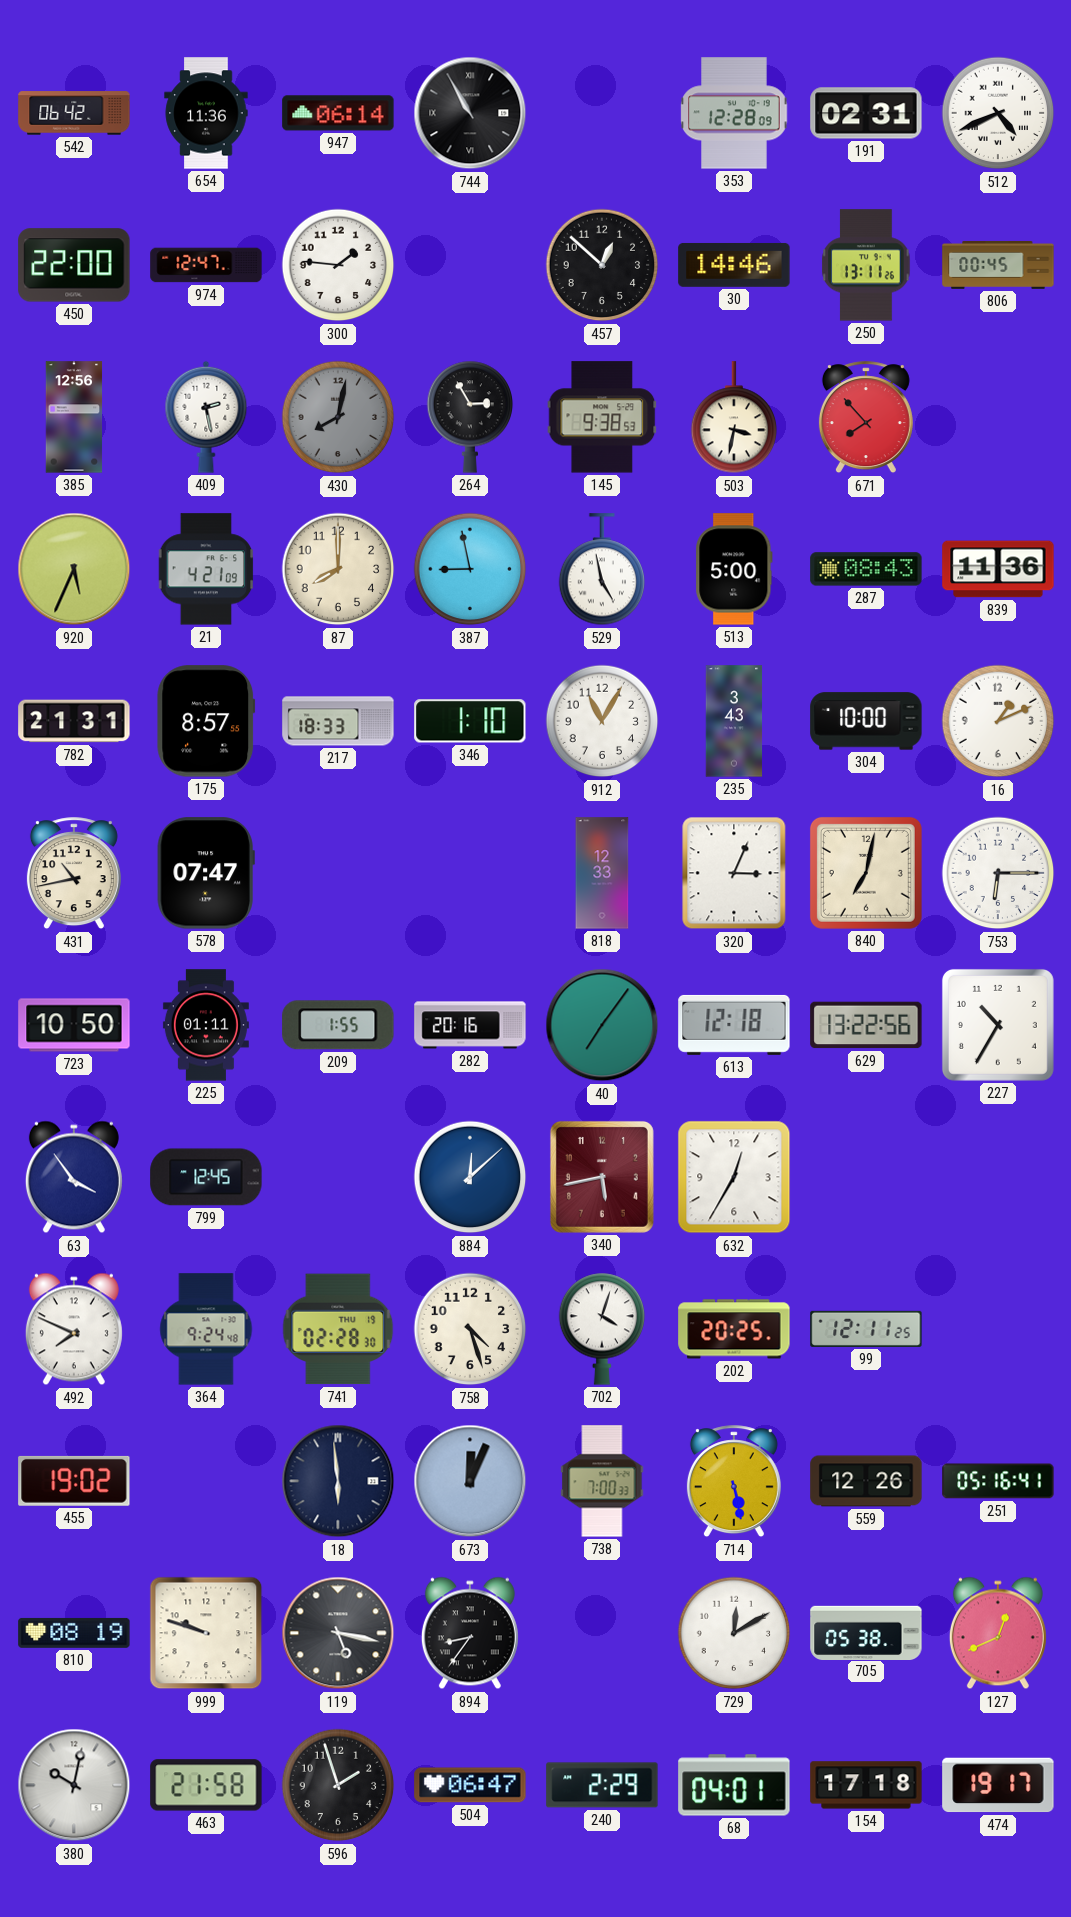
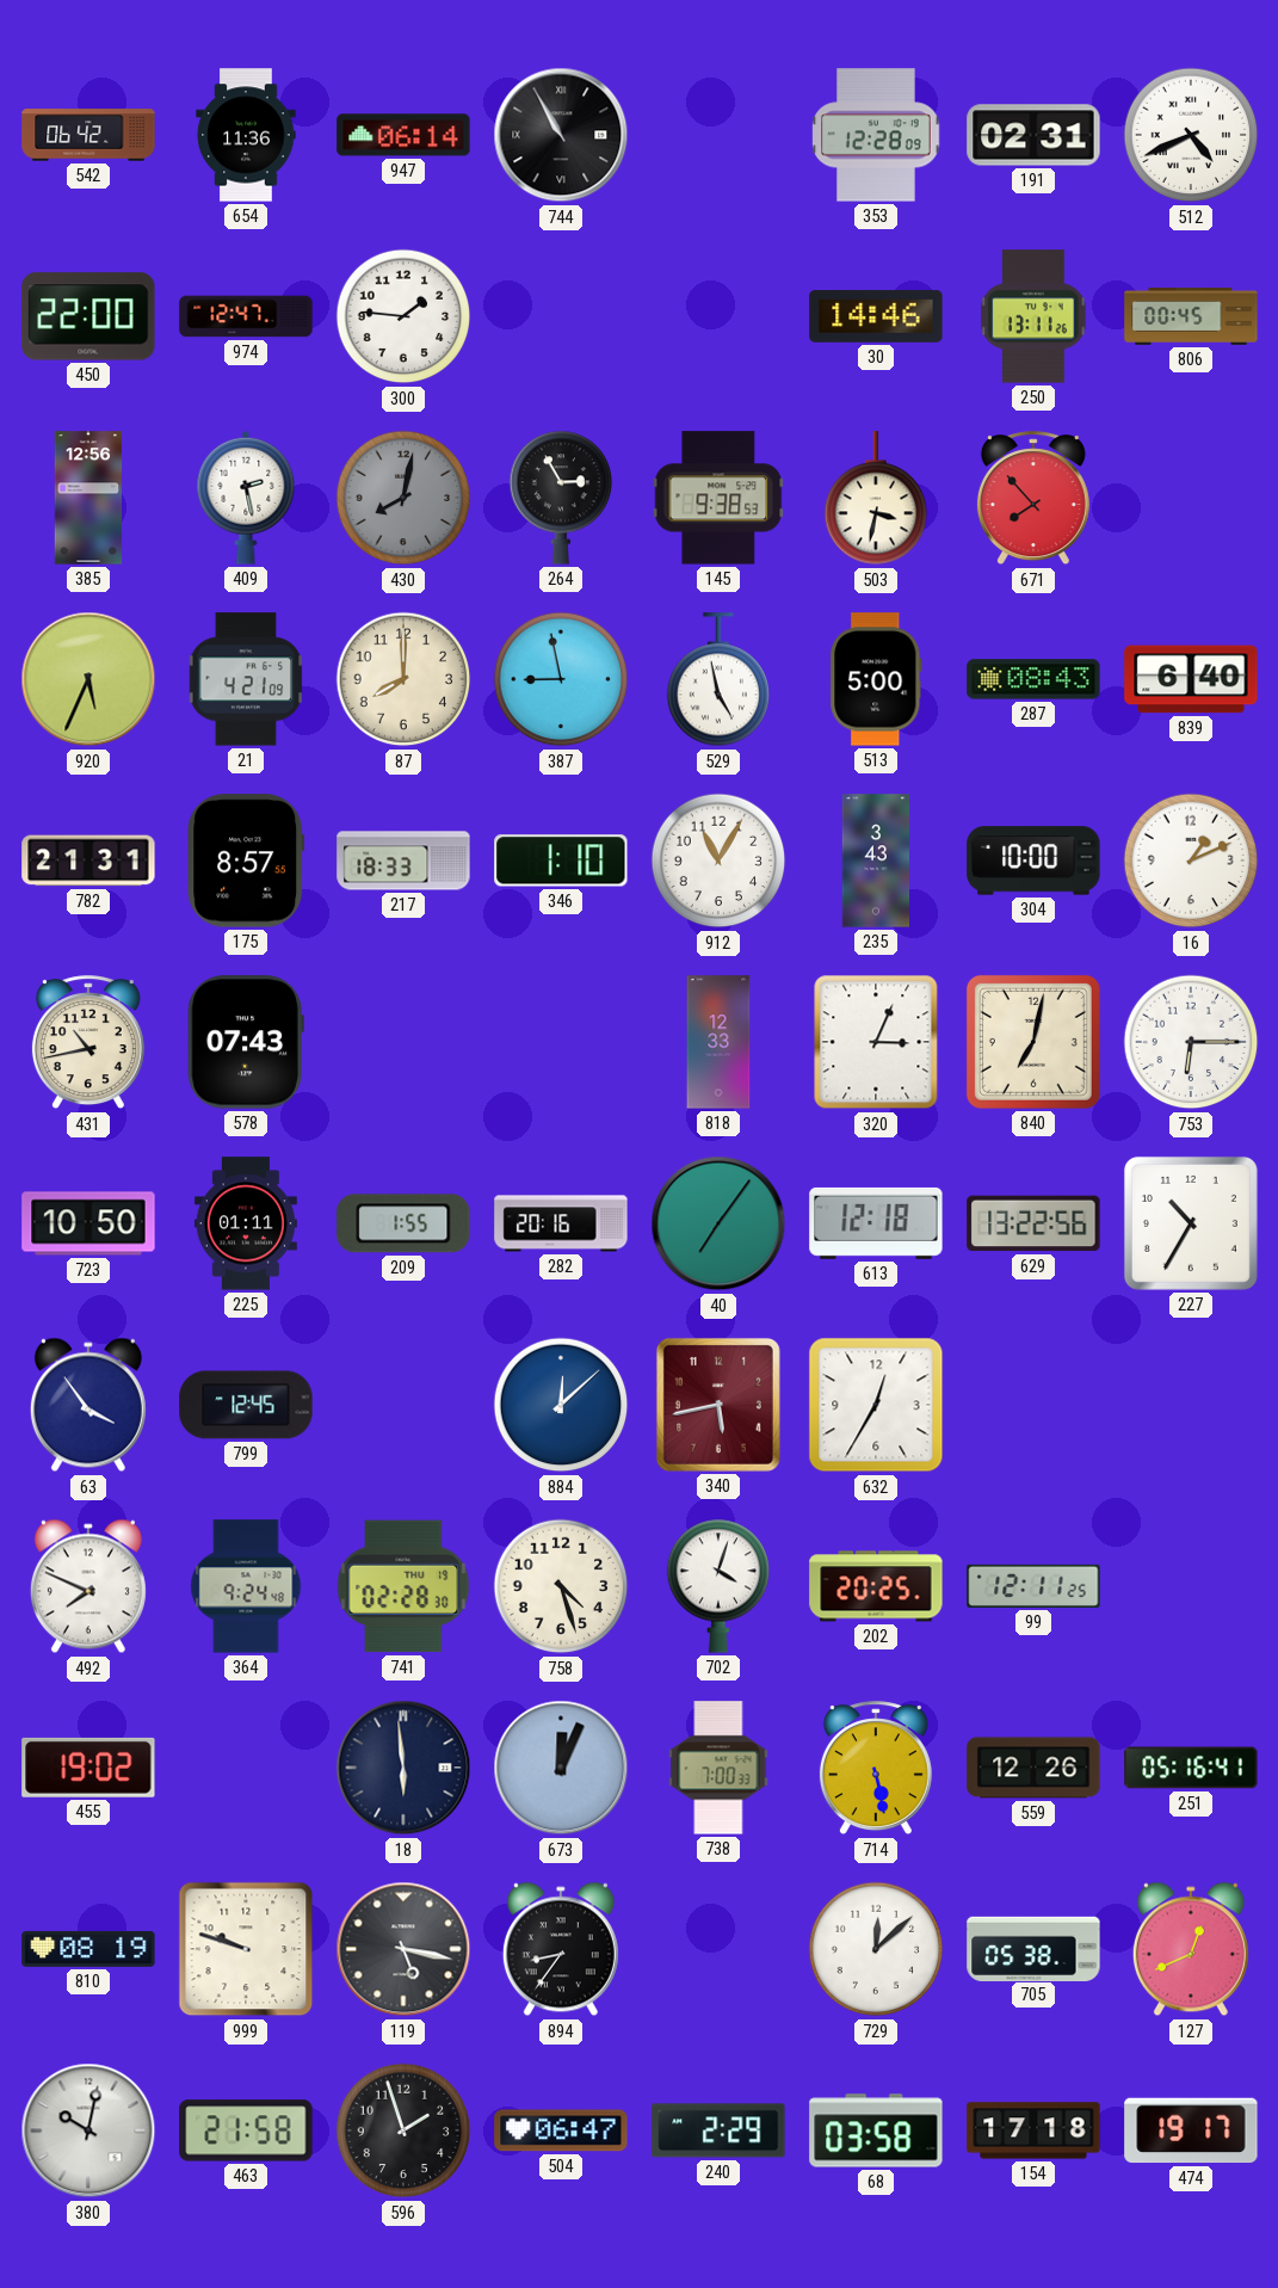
457: 12:52 -> none (602, 265)
839: 11:36 -> 6:40 (1191, 679)
578: 07:47 -> 07:43 (246, 1042)
729: 12:10 -> 12:08 (876, 1949)
68: 04:01 -> 03:58 (876, 2130)
